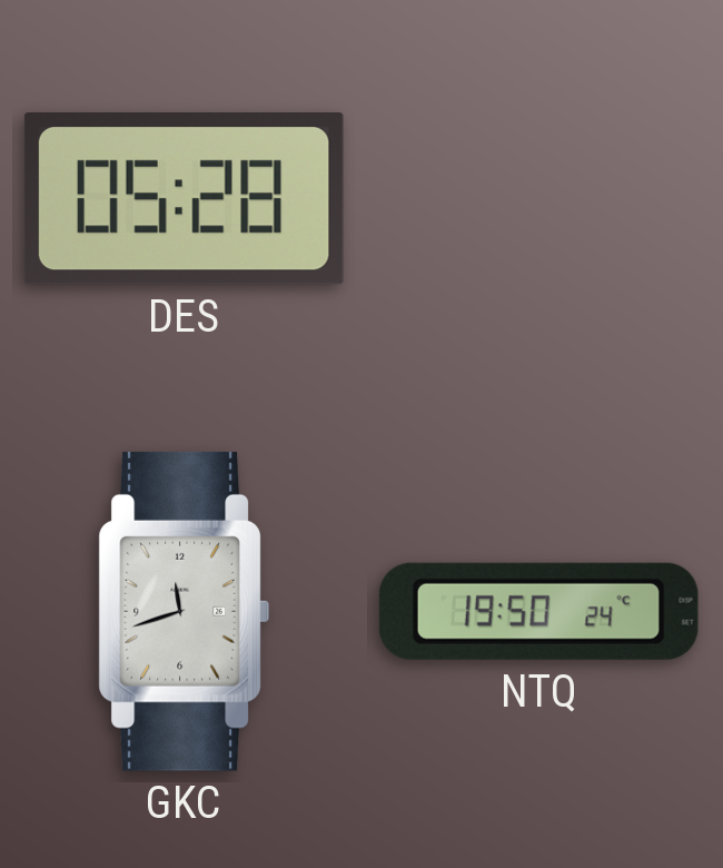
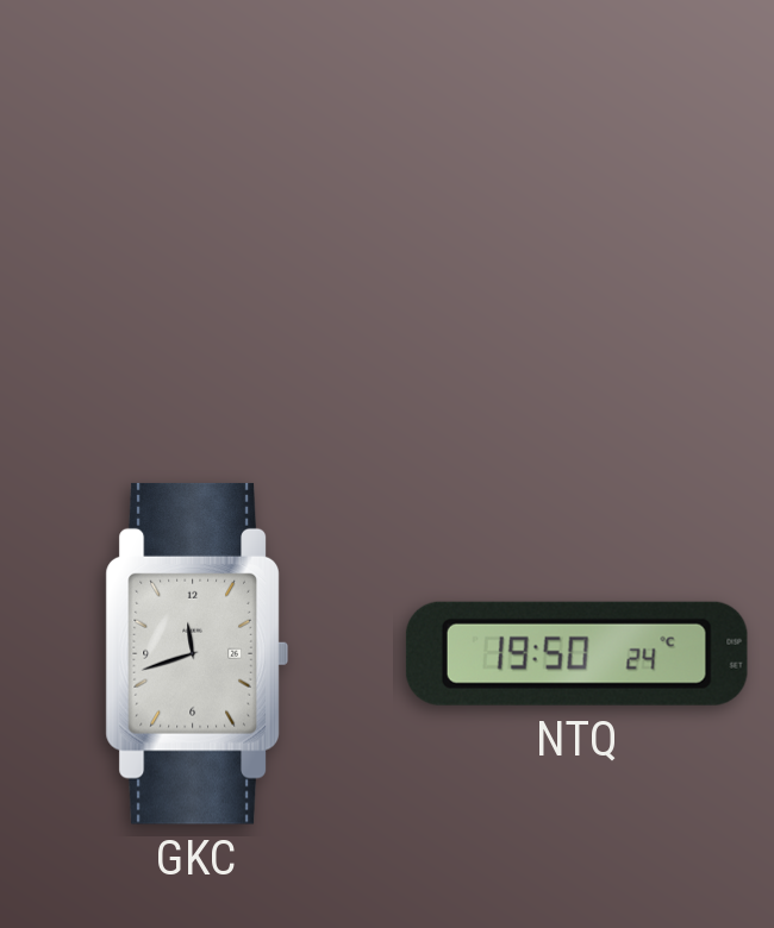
DES: 05:28 -> none (184, 199)
